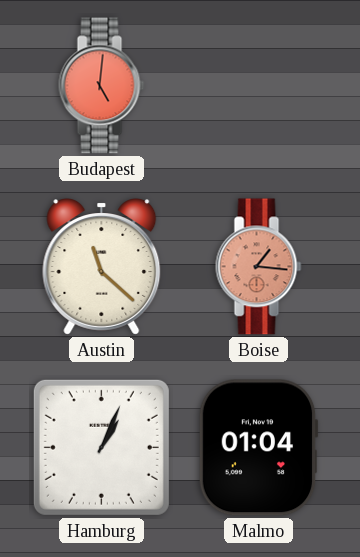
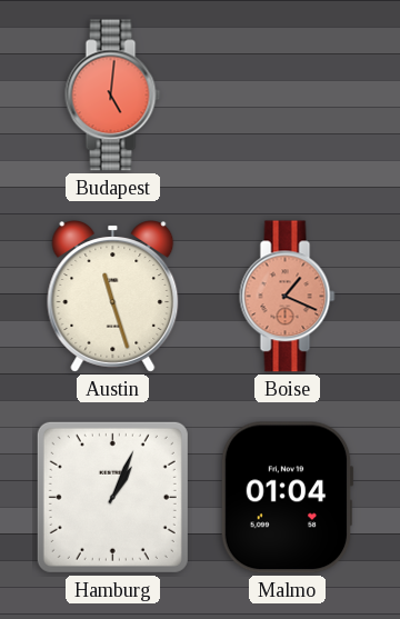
Austin: 11:22 -> 11:27 (113, 297)
Boise: 1:16 -> 1:19 (288, 297)
